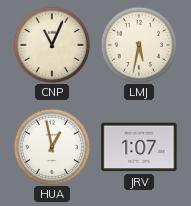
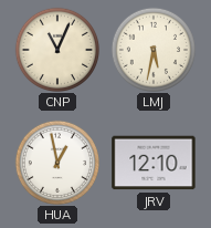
JRV: 1:07 -> 12:10 (154, 163)
